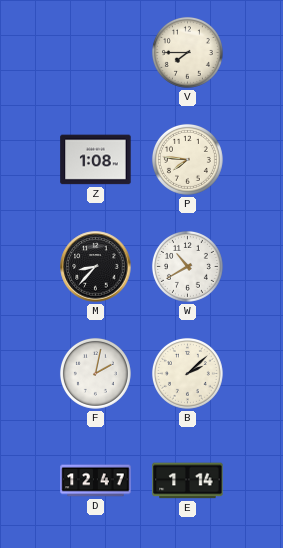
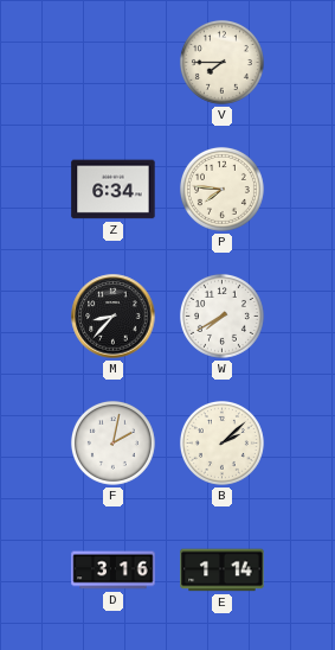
Z: 1:08 -> 6:34 (114, 190)
W: 10:40 -> 7:40 (221, 316)
D: 12:47 -> 3:16 (114, 571)
